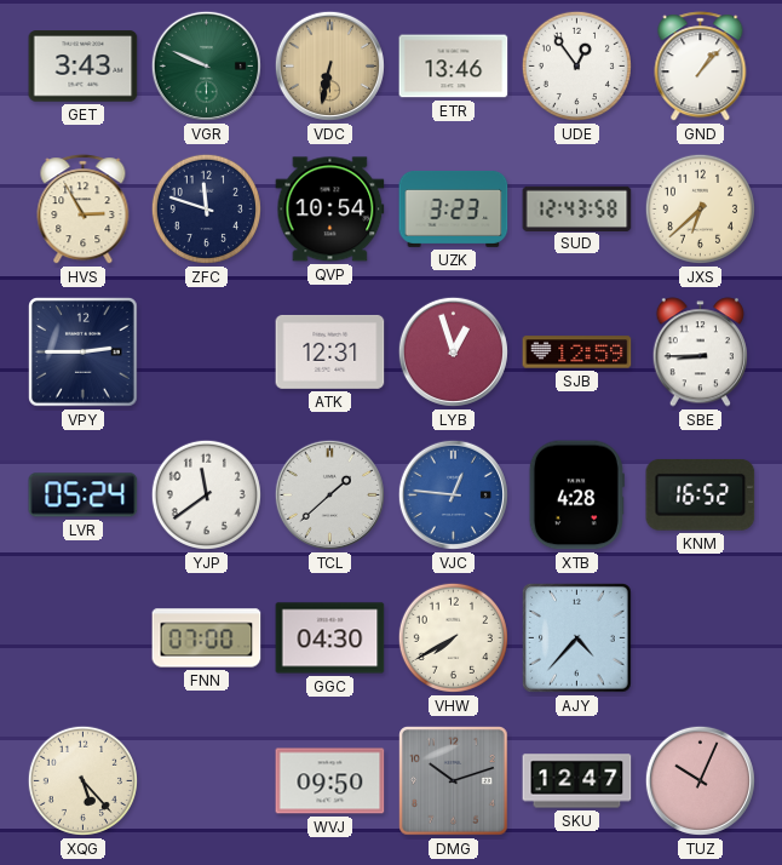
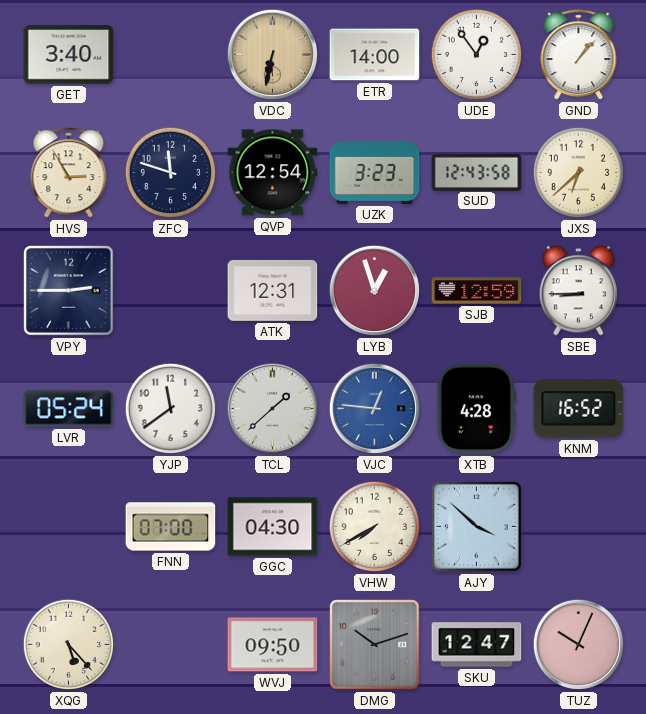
GET: 3:43 -> 3:40 (69, 55)
VGR: 9:49 -> none (206, 65)
ETR: 13:46 -> 14:00 (375, 55)
QVP: 10:54 -> 12:54 (273, 173)
AJY: 4:37 -> 3:52 (477, 527)
